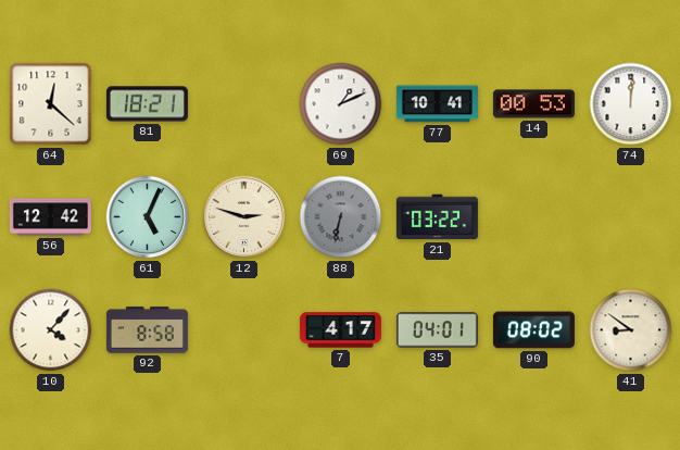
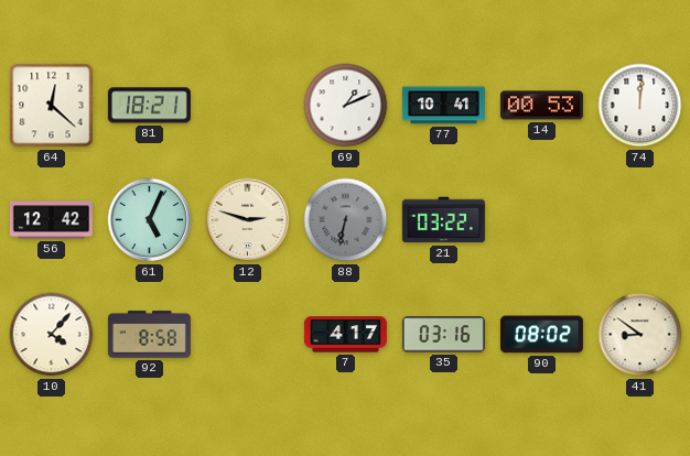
35: 04:01 -> 03:16 (443, 335)
